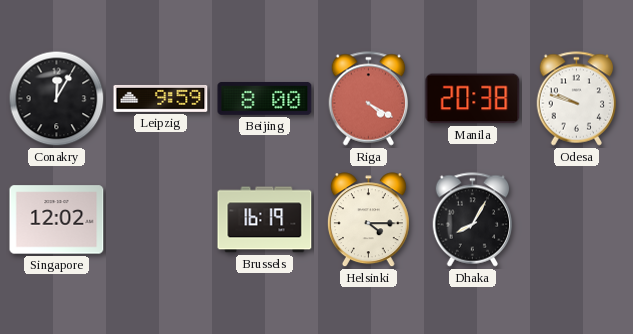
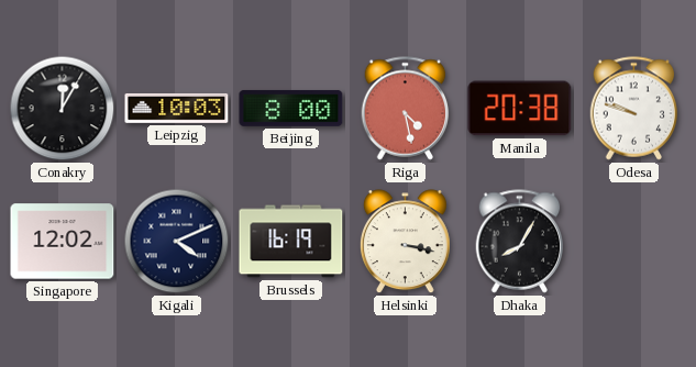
Leipzig: 9:59 -> 10:03 (177, 108)
Riga: 4:20 -> 4:28 (406, 109)
Kigali: none -> 4:11 (177, 242)
Helsinki: 4:15 -> 3:17 (405, 242)
